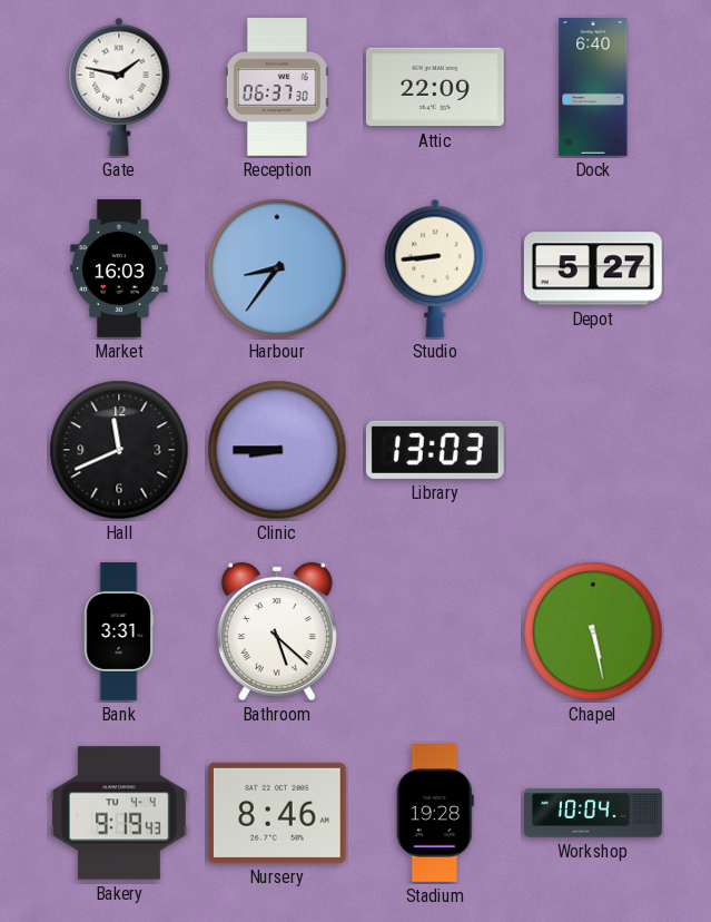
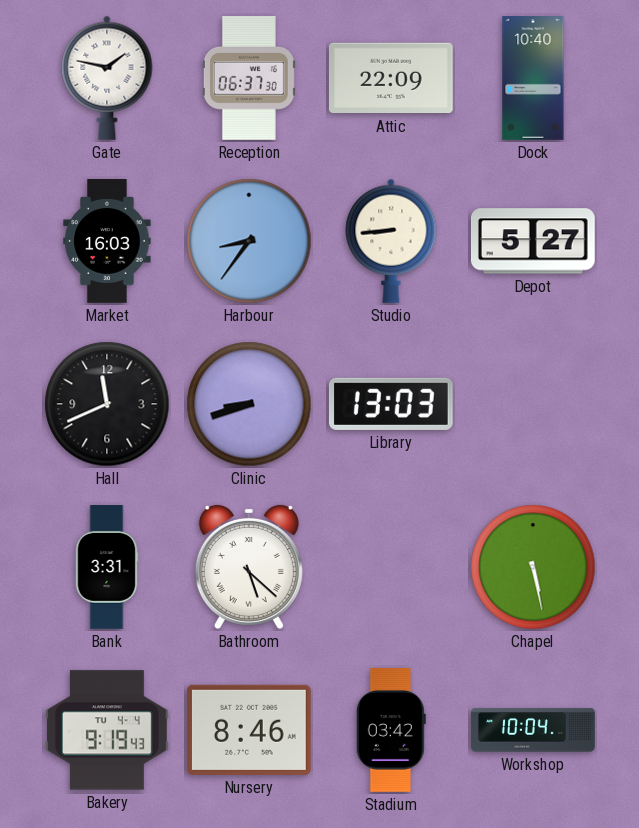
Dock: 6:40 -> 10:40 (533, 78)
Clinic: 8:45 -> 8:42 (249, 404)
Stadium: 19:28 -> 03:42 (391, 731)
